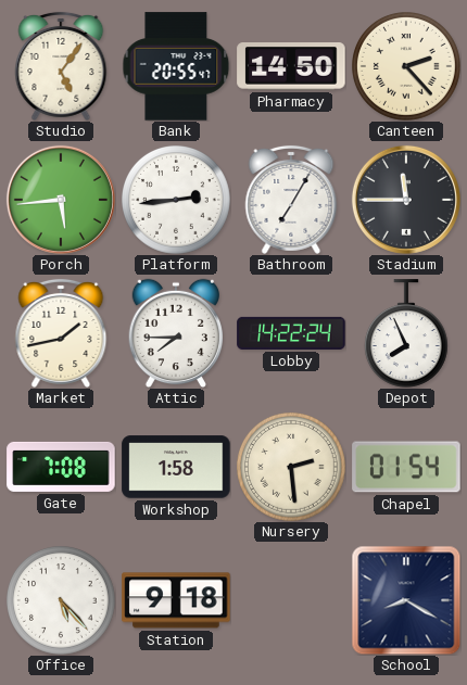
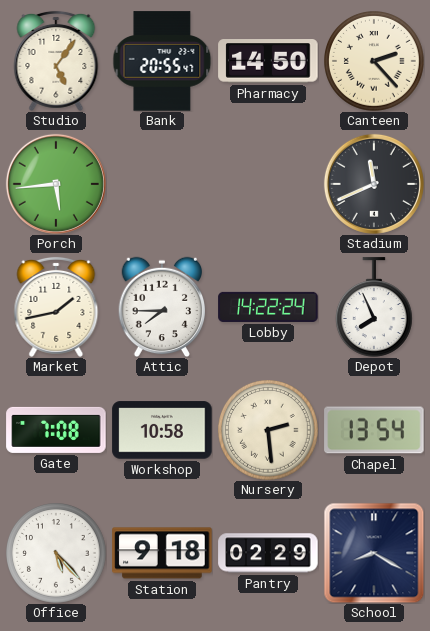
Platform: 2:44 -> none (177, 201)
Bathroom: 7:05 -> none (291, 200)
Stadium: 11:45 -> 11:41 (374, 184)
Workshop: 1:58 -> 10:58 (162, 430)
Chapel: 01:54 -> 13:54 (374, 430)
Pantry: none -> 02:29 (268, 553)
